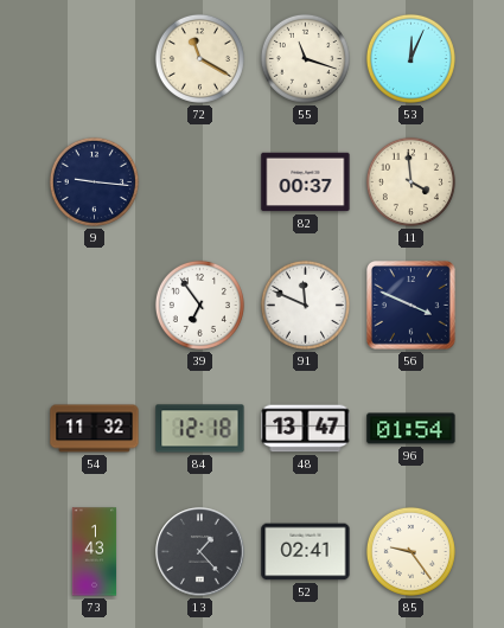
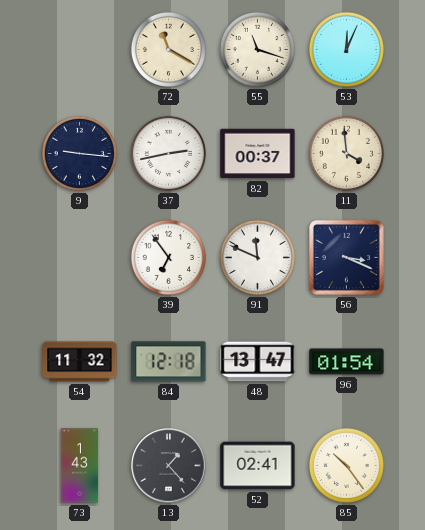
37: none -> 2:43 (168, 153)
56: 3:49 -> 3:19 (347, 258)
85: 9:24 -> 10:24 (346, 465)
